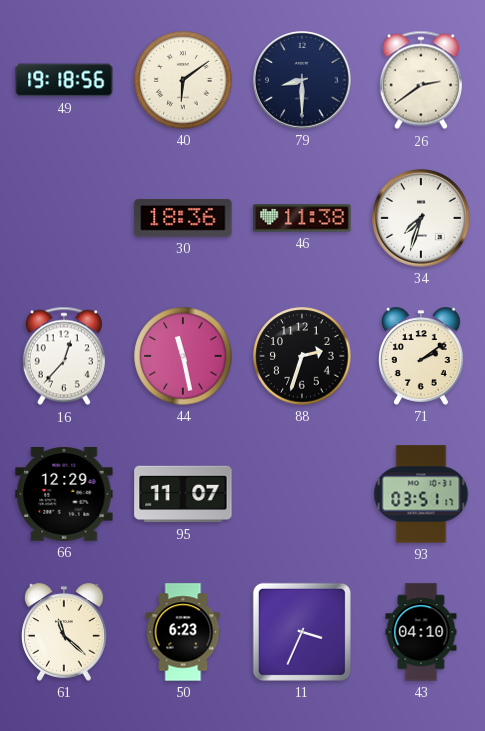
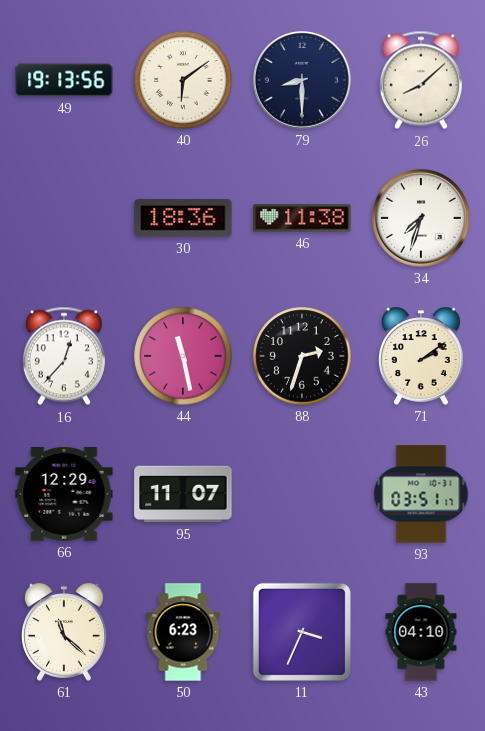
49: 19:18 -> 19:13 (64, 80)
26: 2:39 -> 8:08 (421, 80)
